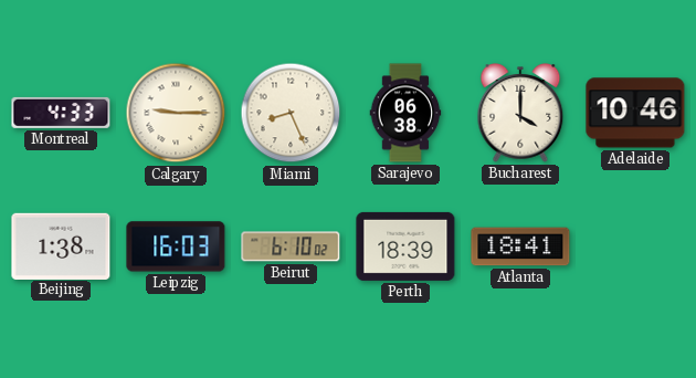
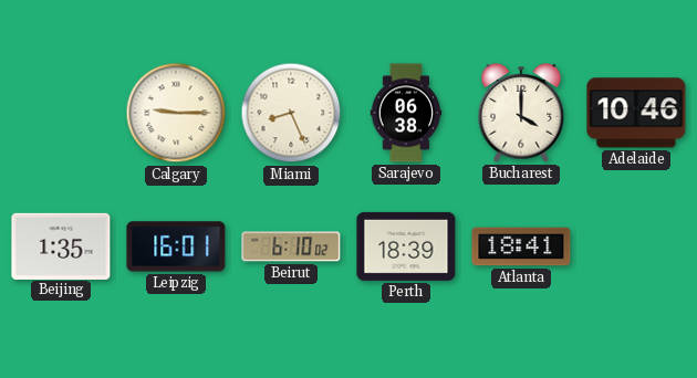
Montreal: 4:33 -> none (61, 113)
Beijing: 1:38 -> 1:35 (61, 245)
Leipzig: 16:03 -> 16:01 (176, 246)
